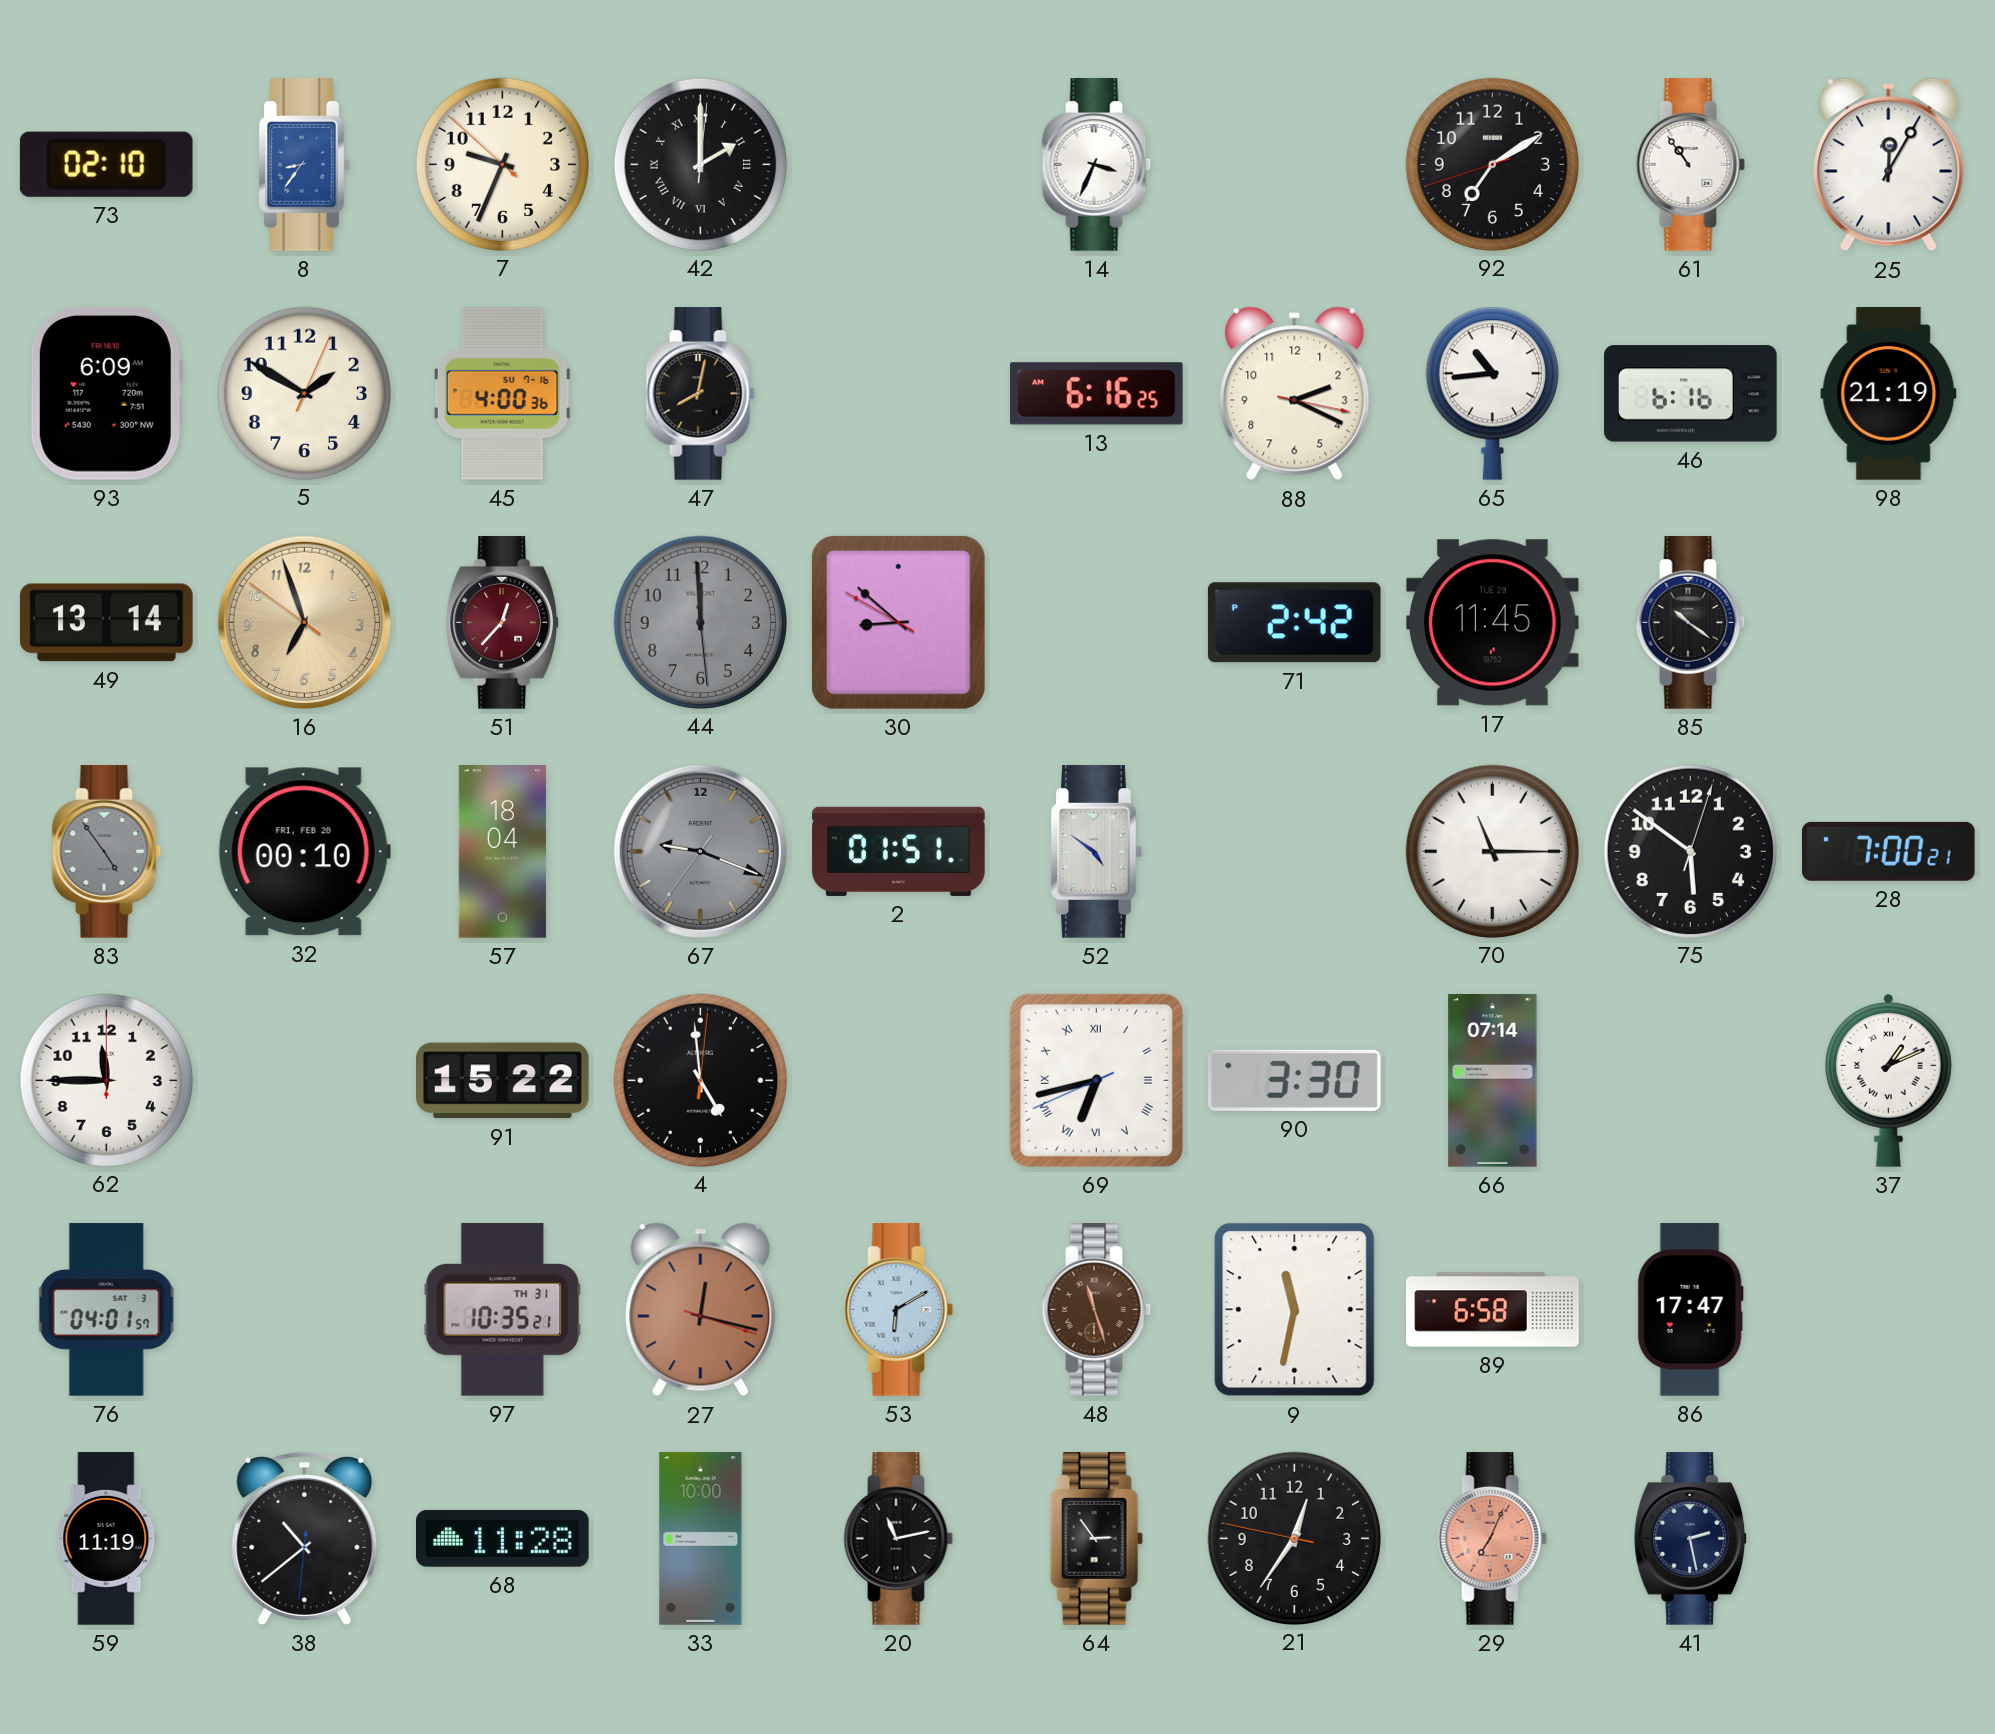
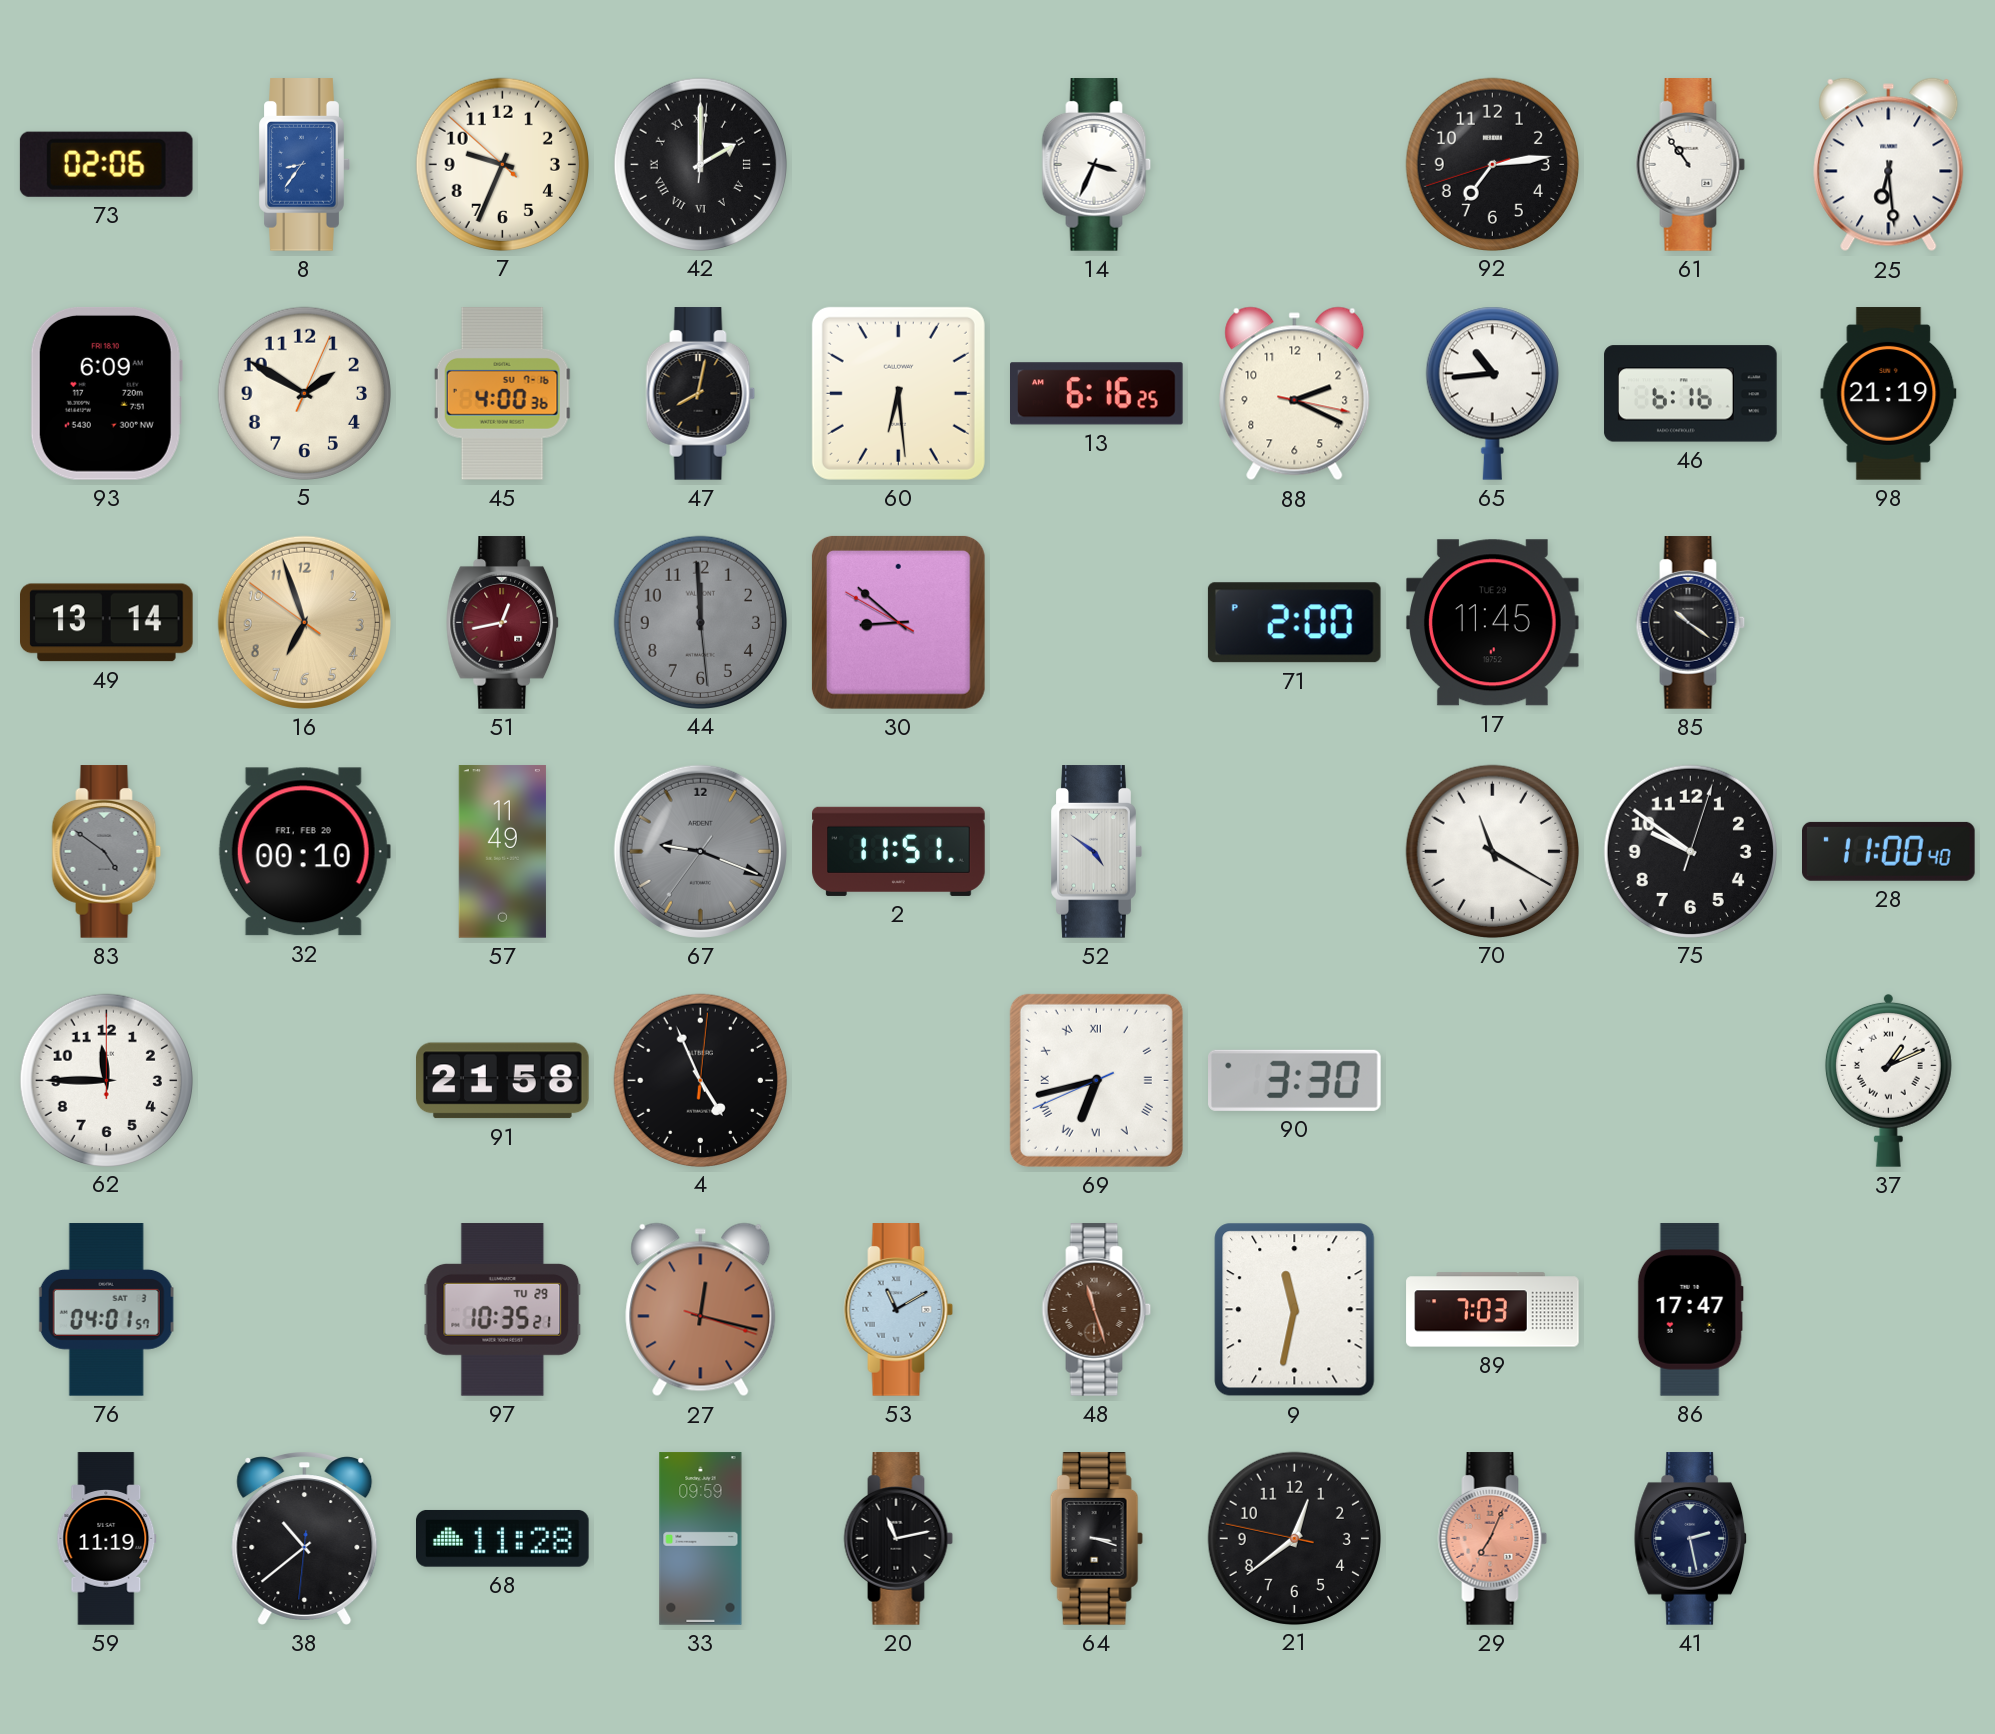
73: 02:10 -> 02:06 (106, 164)
92: 7:09 -> 7:13 (1492, 164)
25: 12:05 -> 6:29 (1889, 165)
60: none -> 6:29 (898, 393)
51: 12:37 -> 12:43 (503, 623)
71: 2:42 -> 2:00 (1294, 623)
83: 4:54 -> 4:51 (107, 852)
57: 18:04 -> 11:49 (502, 852)
2: 01:51 -> 11:51 (899, 851)
70: 11:15 -> 11:20 (1492, 851)
75: 5:51 -> 9:51 (1690, 851)
28: 7:00 -> 11:00 (1889, 851)
91: 15:22 -> 21:58 (503, 1081)
4: 4:59 -> 4:56 (700, 1080)
66: 07:14 -> none (1493, 1081)
97 date: TH 31 -> TU 29 (503, 1310)
53: 6:10 -> 11:10 (899, 1310)
89: 6:58 -> 7:03 (1493, 1310)
33: 10:00 -> 09:59 (701, 1539)
64: 2:54 -> 3:18 (1096, 1539)
21: 12:35 -> 12:38 (1294, 1538)
